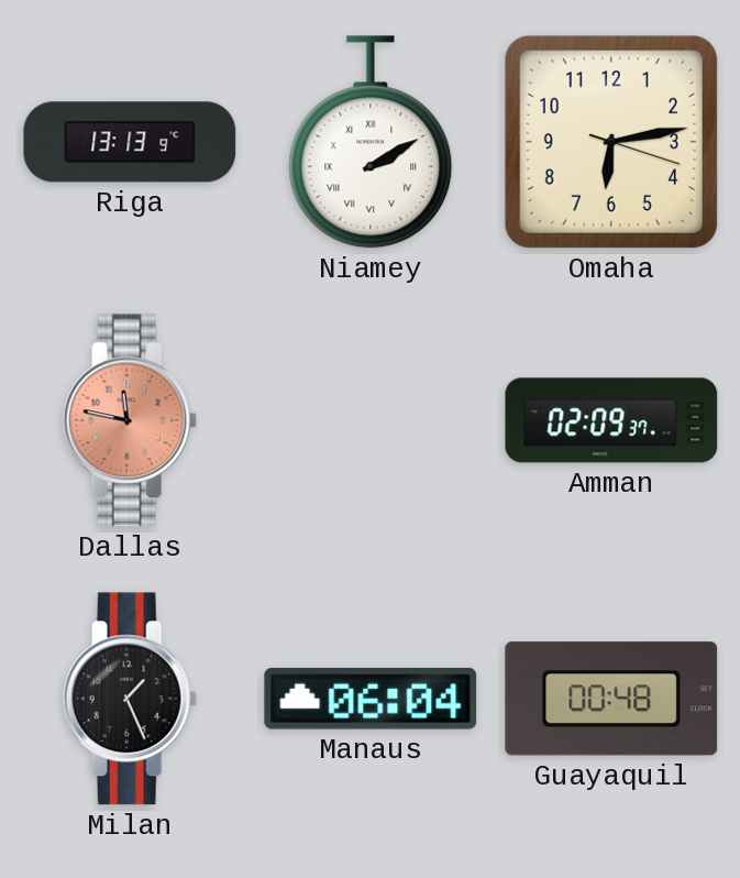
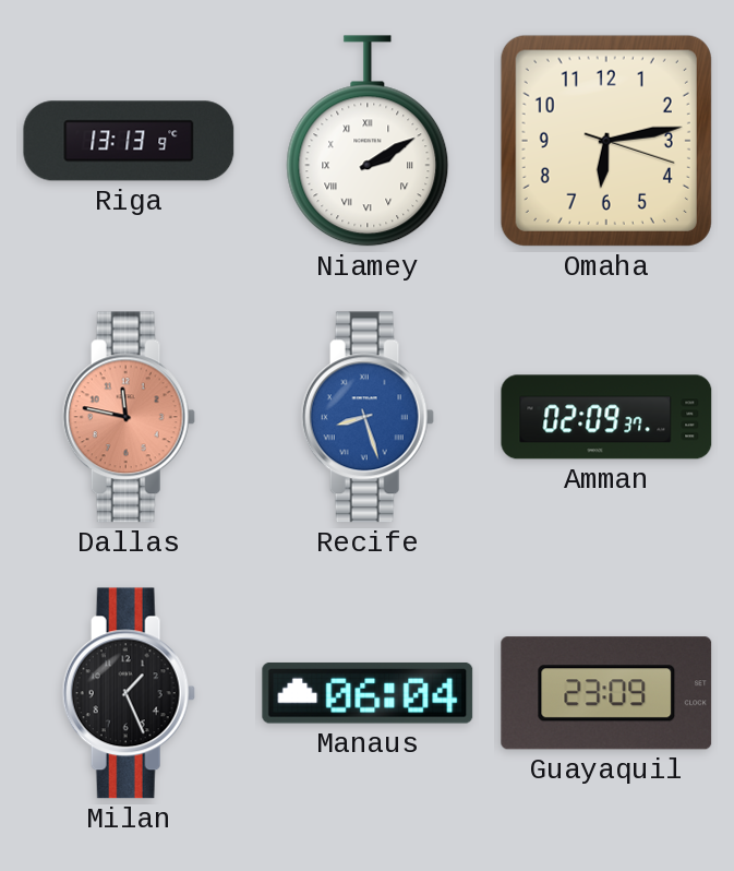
Recife: none -> 8:27 (368, 417)
Guayaquil: 00:48 -> 23:09 (606, 693)
